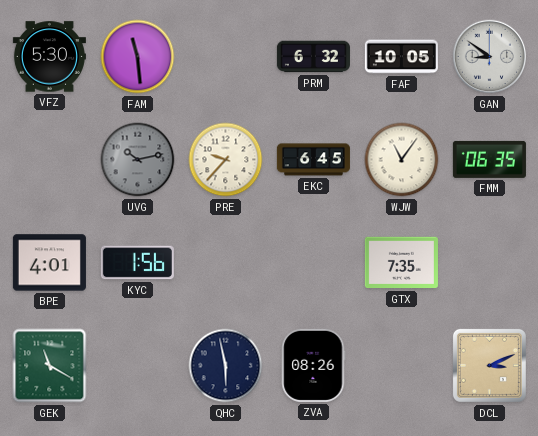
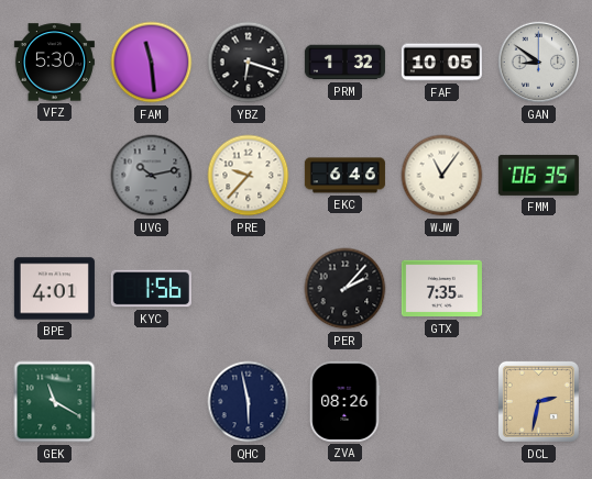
YBZ: none -> 6:18 (249, 63)
PRM: 6:32 -> 1:32 (344, 63)
EKC: 6:45 -> 6:46 (344, 176)
PER: none -> 2:07 (346, 289)
DCL: 3:11 -> 2:32 (538, 401)
